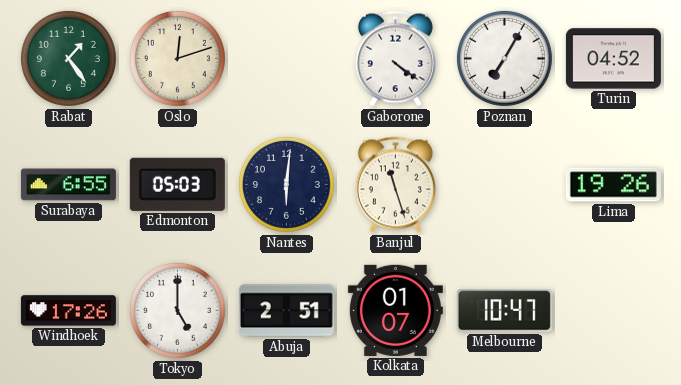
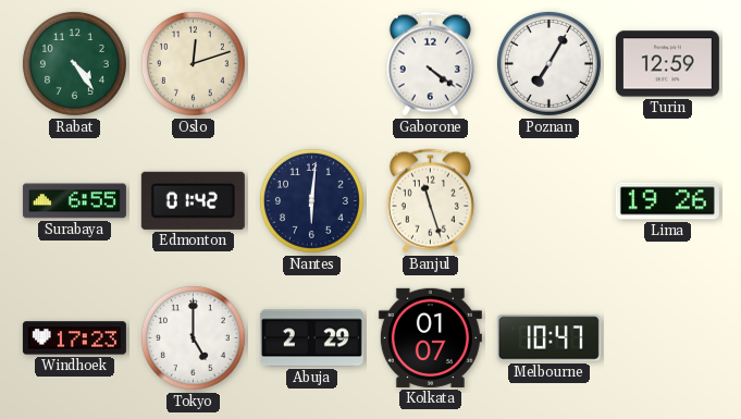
Rabat: 1:24 -> 4:24 (74, 63)
Turin: 04:52 -> 12:59 (667, 64)
Edmonton: 05:03 -> 01:42 (193, 200)
Windhoek: 17:26 -> 17:23 (74, 338)
Abuja: 2:51 -> 2:29 (311, 338)
